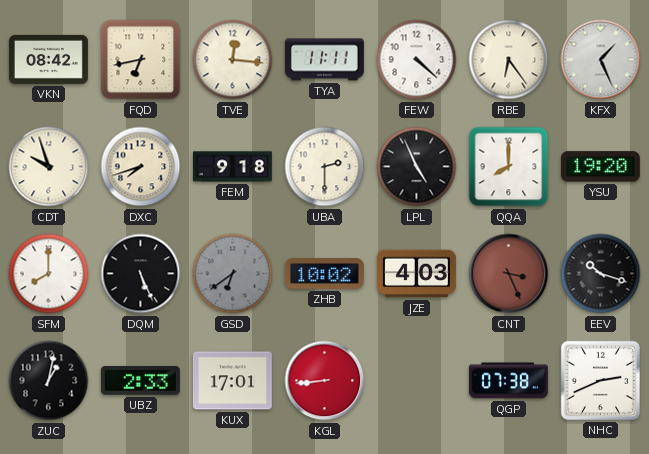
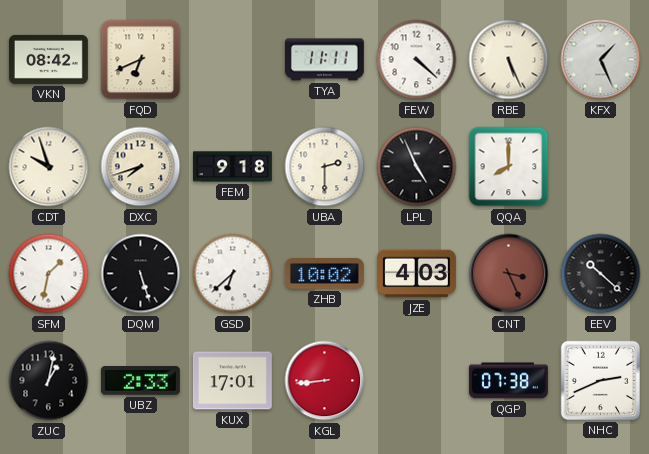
FQD: 6:43 -> 6:41 (141, 60)
TVE: 12:16 -> none (233, 60)
RBE: 6:24 -> 5:26 (509, 60)
YSU: 19:20 -> none (600, 167)
SFM: 8:00 -> 1:32 (49, 274)
DQM: 5:26 -> 5:27 (141, 274)
GSD: 6:39 -> 6:38 (233, 274)
GSD dial: grey -> white (233, 274)
EEV: 10:18 -> 10:22 (601, 274)
